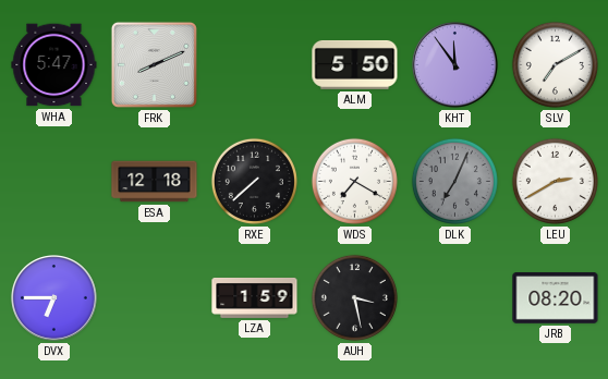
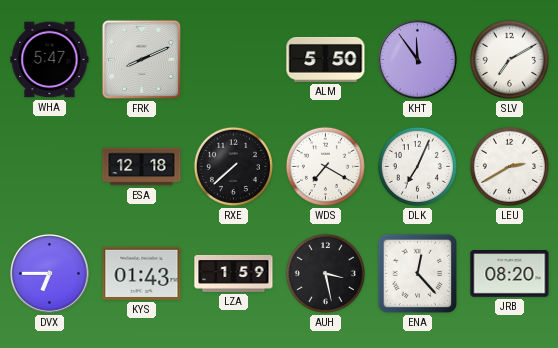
DLK dial: grey -> white (417, 166)
KYS: none -> 01:43 (142, 273)
ENA: none -> 12:23 (417, 273)
